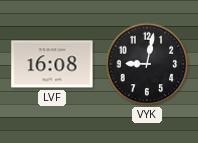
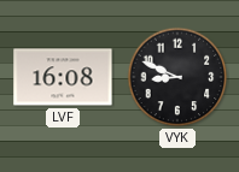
VYK: 9:02 -> 8:49 (177, 77)
